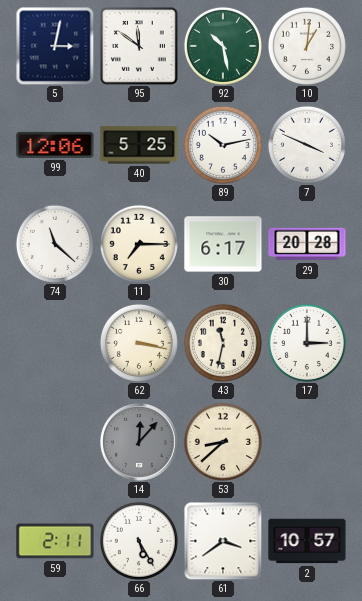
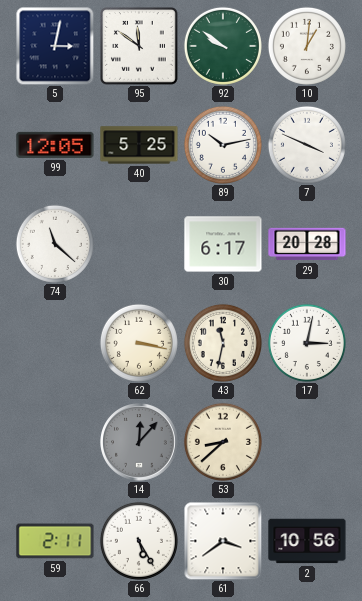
92: 10:28 -> 9:51 (223, 46)
99: 12:06 -> 12:05 (55, 145)
11: 7:15 -> none (139, 244)
17: 3:00 -> 3:02 (307, 343)
2: 10:57 -> 10:56 (307, 541)
